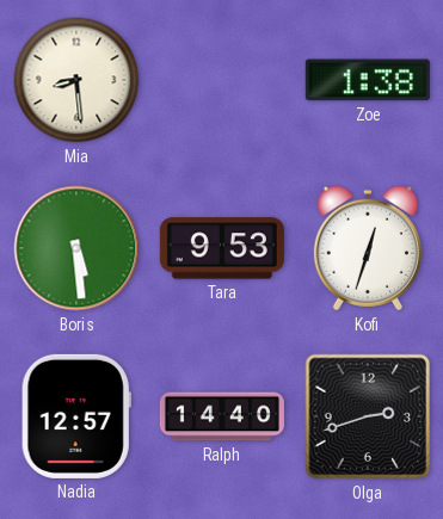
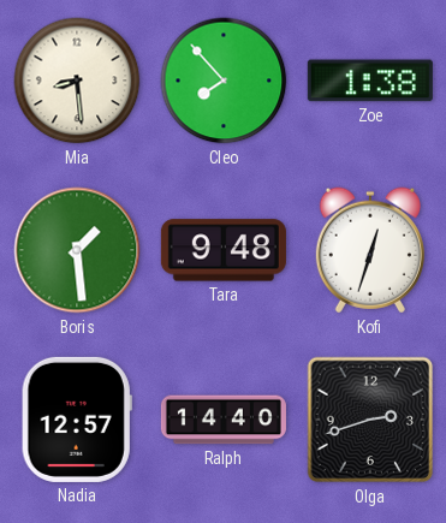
Cleo: none -> 7:53 (224, 81)
Boris: 5:29 -> 1:29 (77, 250)
Tara: 9:53 -> 9:48 (224, 250)
